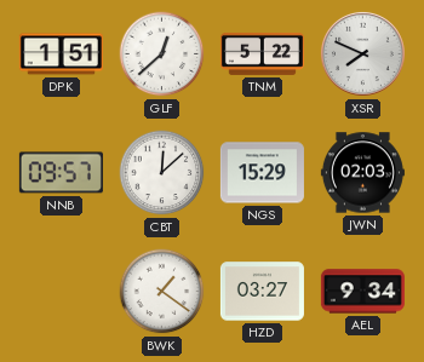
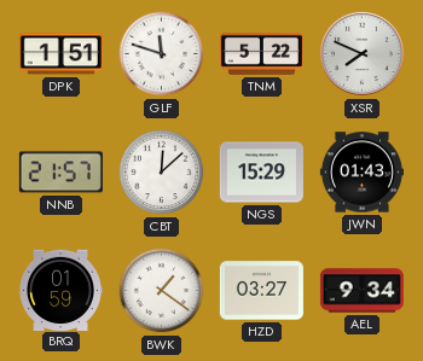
GLF: 12:38 -> 11:48 (162, 54)
NNB: 09:57 -> 21:57 (60, 173)
JWN: 02:03 -> 01:43 (361, 173)
BRQ: none -> 01:59 (60, 290)
